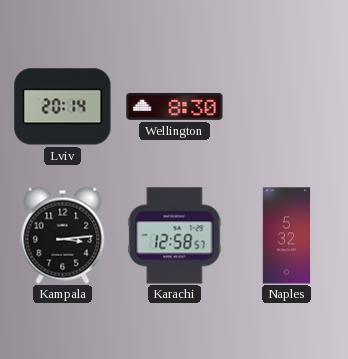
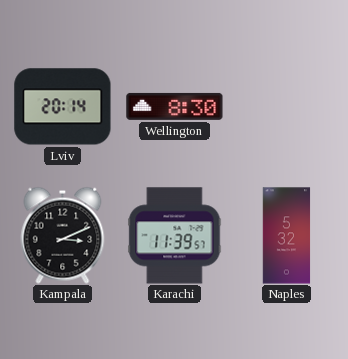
Kampala: 3:14 -> 3:11 (63, 235)
Karachi: 12:58 -> 11:39 (175, 236)
